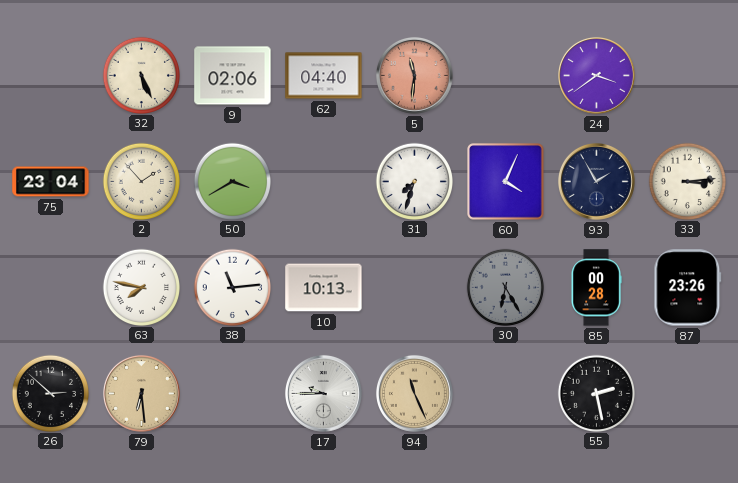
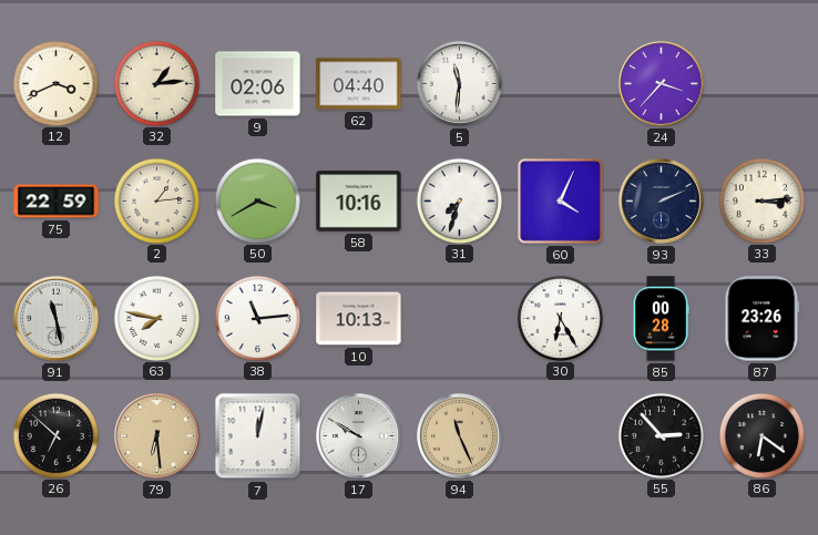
12: none -> 3:41 (55, 83)
32: 5:26 -> 1:14 (156, 83)
5 dial: salmon -> white (459, 83)
24: 3:39 -> 3:37 (661, 83)
75: 23:04 -> 22:59 (57, 202)
2: 1:53 -> 1:14 (156, 200)
58: none -> 10:16 (359, 202)
93: 1:55 -> 2:11 (661, 200)
91: none -> 11:28 (55, 318)
30 dial: grey -> white (560, 318)
26: 2:52 -> 6:52 (55, 435)
7: none -> 12:02 (258, 436)
17: 9:45 -> 9:50 (358, 435)
55: 2:28 -> 2:53 (661, 435)
86: none -> 6:21 (761, 435)
